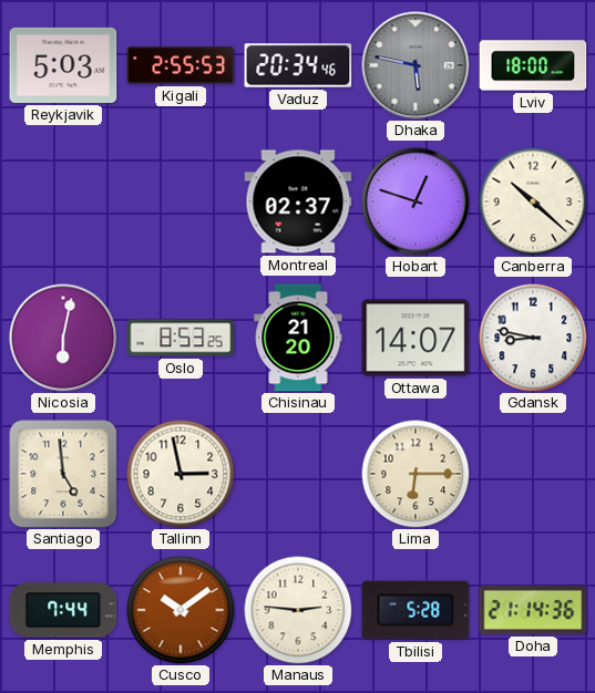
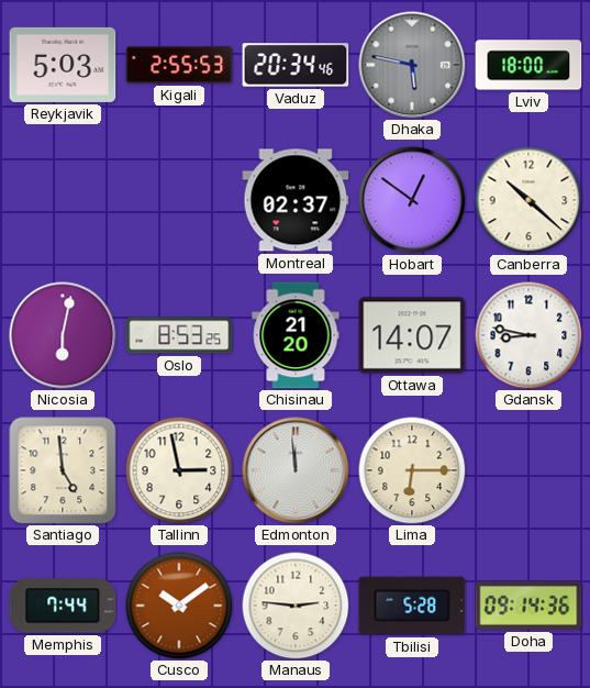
Hobart: 12:48 -> 12:51 (412, 200)
Edmonton: none -> 11:59 (296, 470)
Doha: 21:14 -> 09:14 (528, 606)
